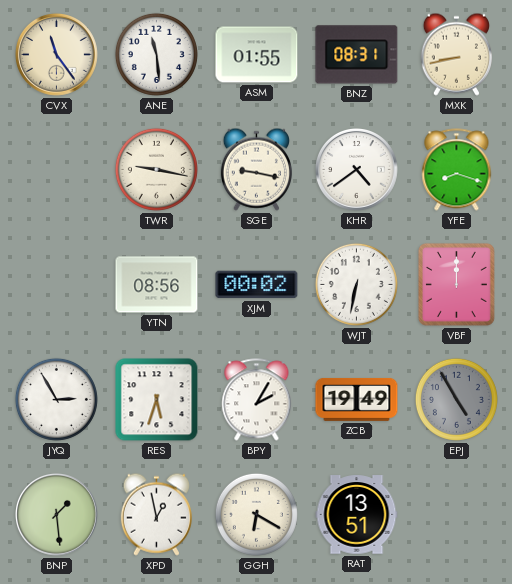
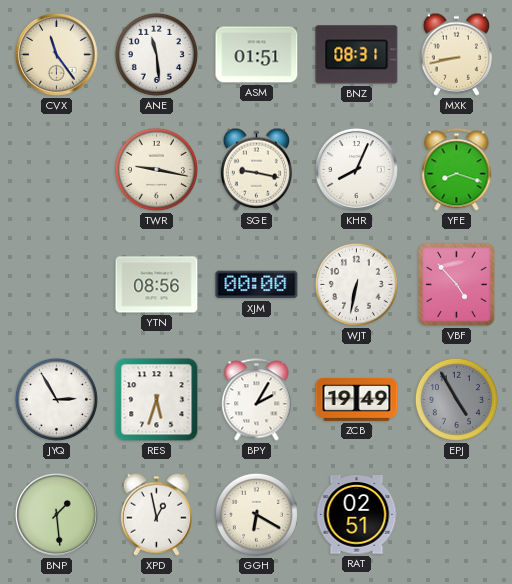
ASM: 01:55 -> 01:51 (257, 55)
KHR: 4:39 -> 8:04 (357, 170)
XJM: 00:02 -> 00:00 (257, 285)
VBF: 12:00 -> 4:53 (456, 285)
RAT: 13:51 -> 02:51 (357, 515)
